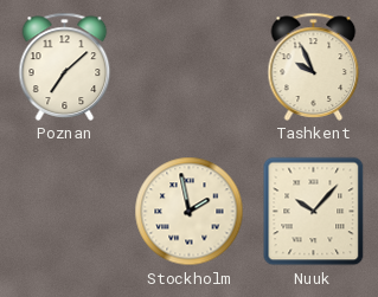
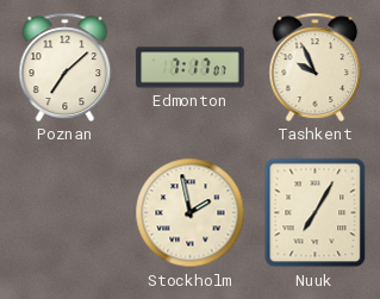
Edmonton: none -> 7:17 (191, 68)
Nuuk: 10:07 -> 7:05 (316, 213)
